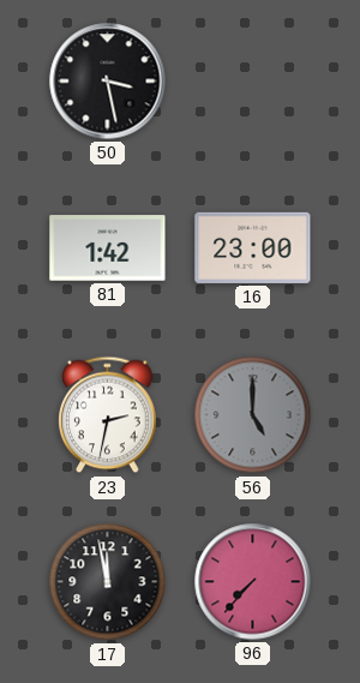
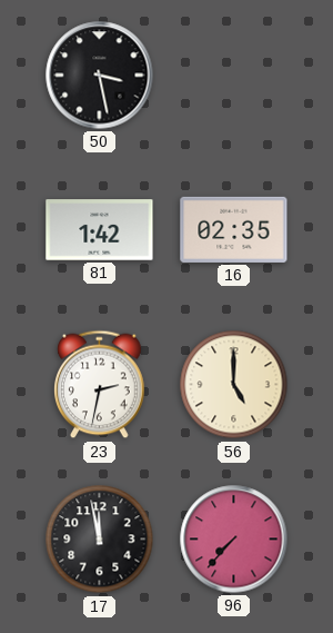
16: 23:00 -> 02:35 (234, 229)
56 dial: grey -> cream (234, 385)
